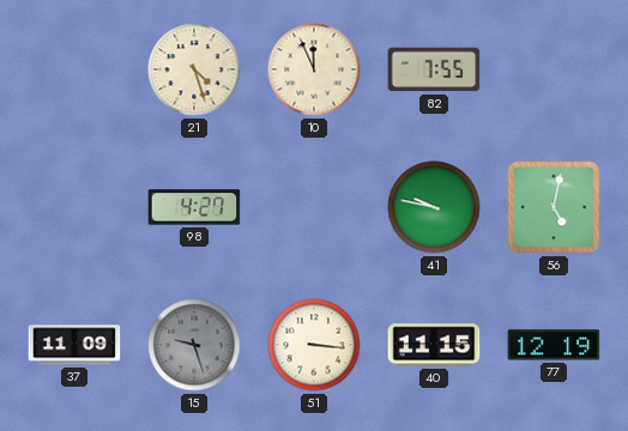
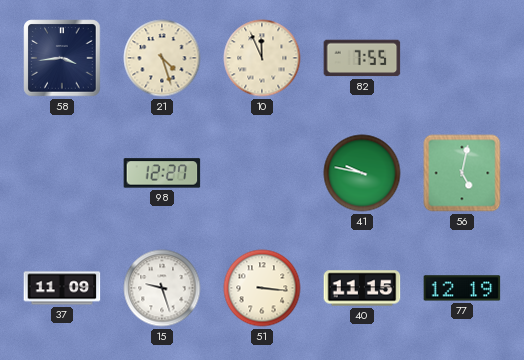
58: none -> 3:44 (62, 58)
98: 4:27 -> 12:27 (162, 173)
15 dial: grey -> white (162, 288)
